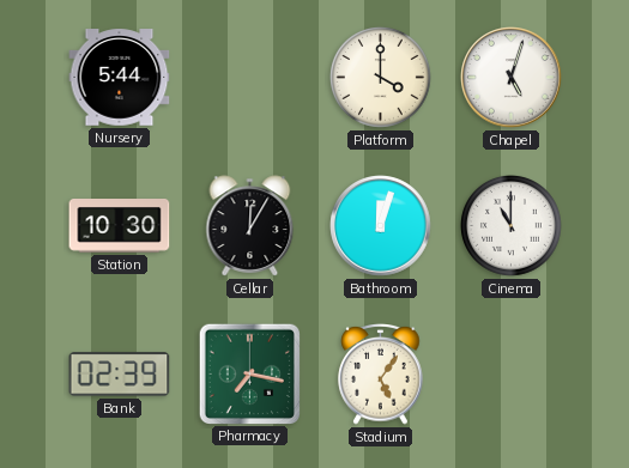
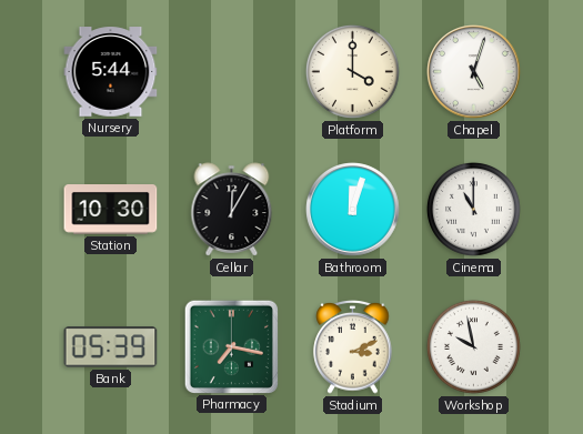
Bank: 02:39 -> 05:39 (111, 347)
Stadium: 5:06 -> 3:11 (353, 347)
Workshop: none -> 9:58 (474, 347)
